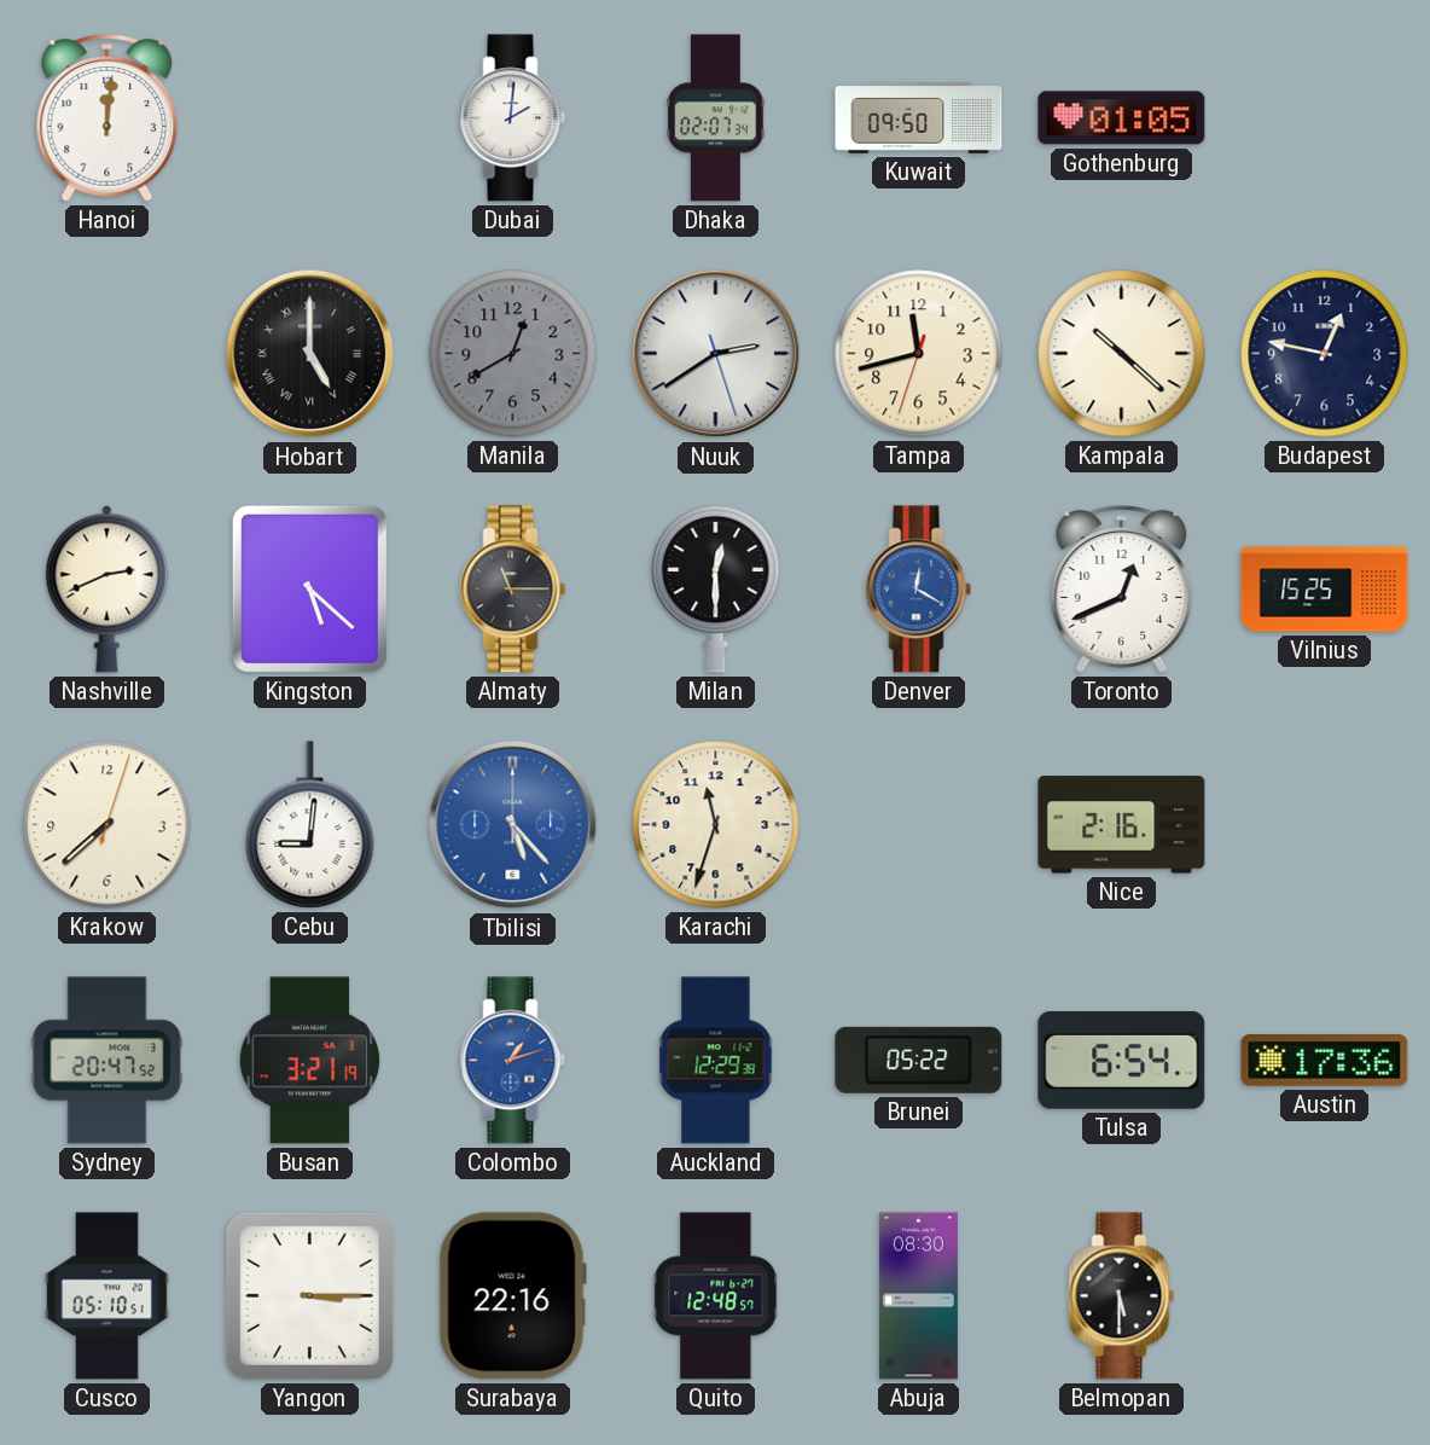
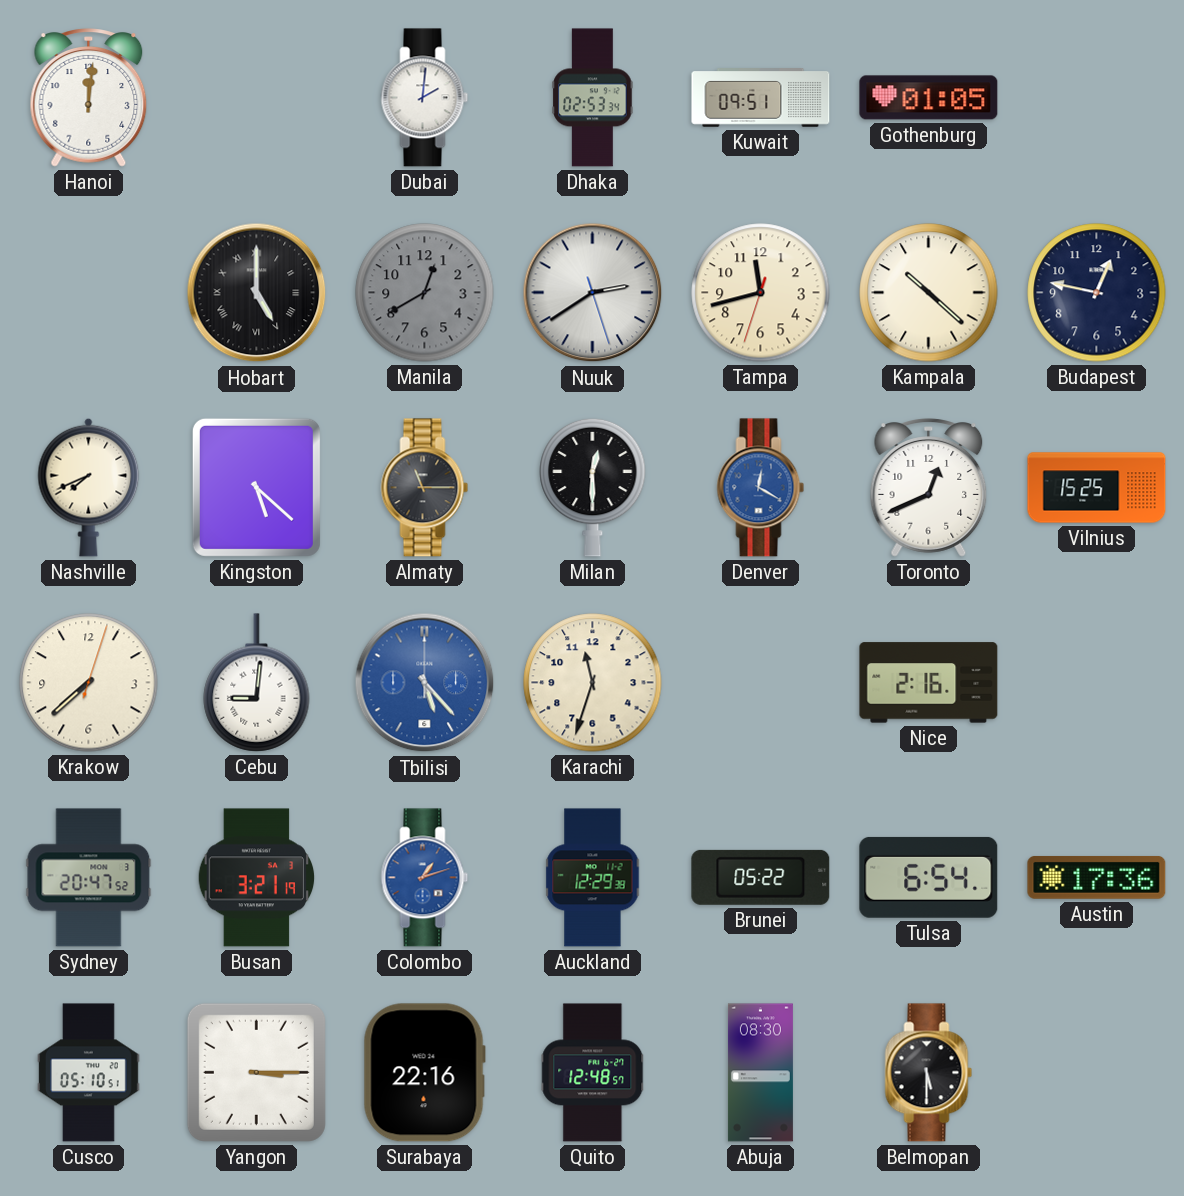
Dhaka: 02:07 -> 02:53 (593, 98)
Kuwait: 09:50 -> 09:51 (761, 98)
Nashville: 2:41 -> 7:41 (89, 487)
